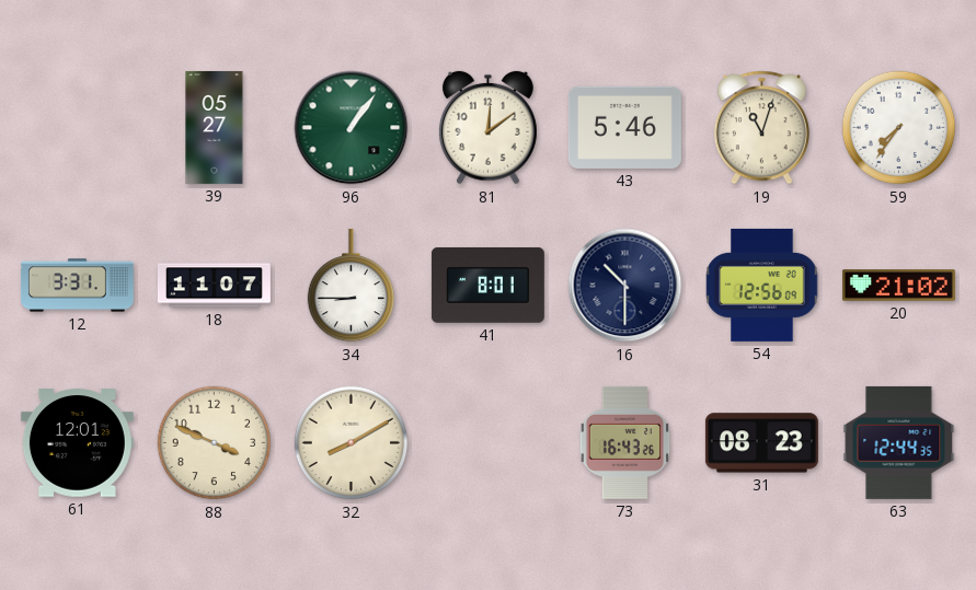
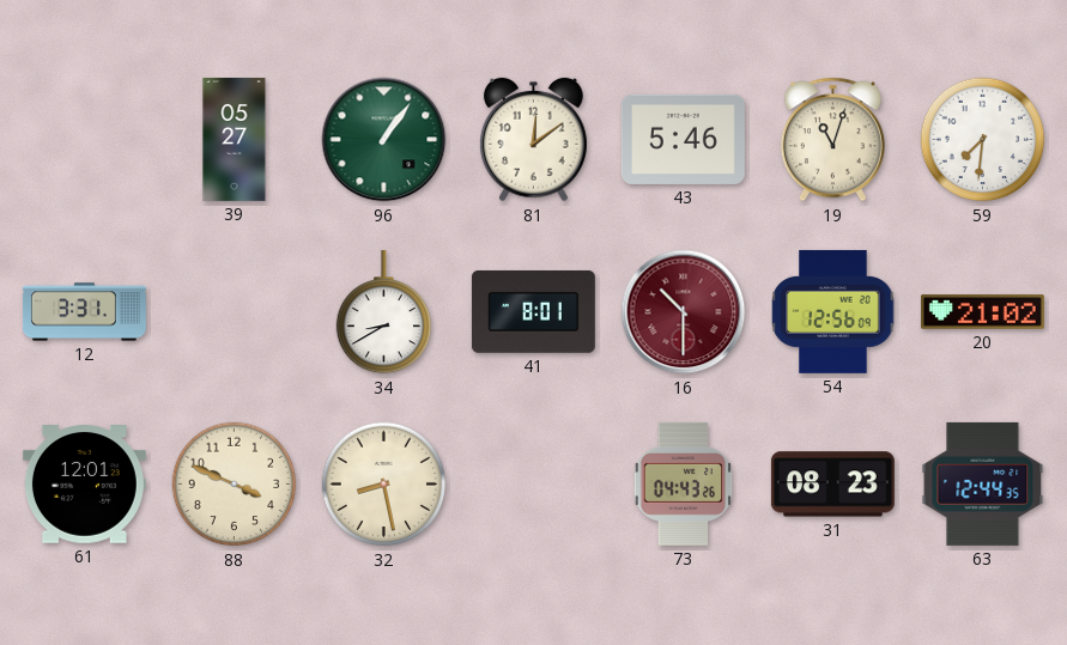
59: 7:36 -> 7:31 (983, 140)
18: 11:07 -> none (214, 286)
34: 8:45 -> 8:40 (383, 312)
16 dial: navy -> burgundy (684, 312)
32: 8:10 -> 8:28 (384, 485)
73: 16:43 -> 04:43 (684, 483)
